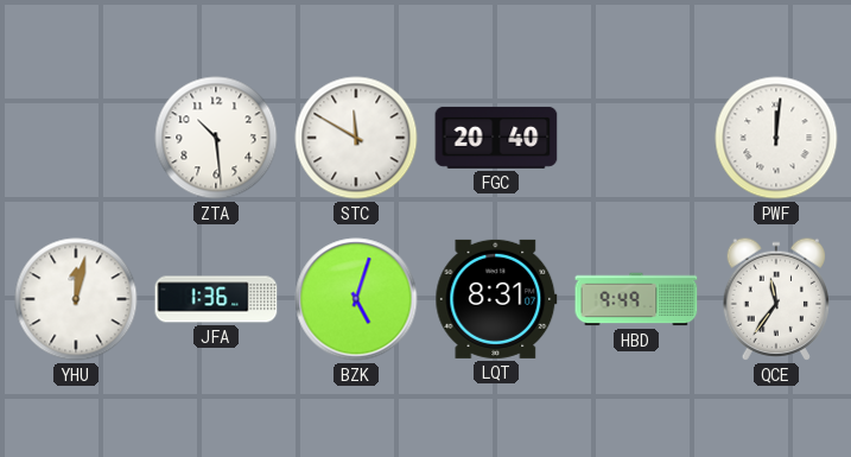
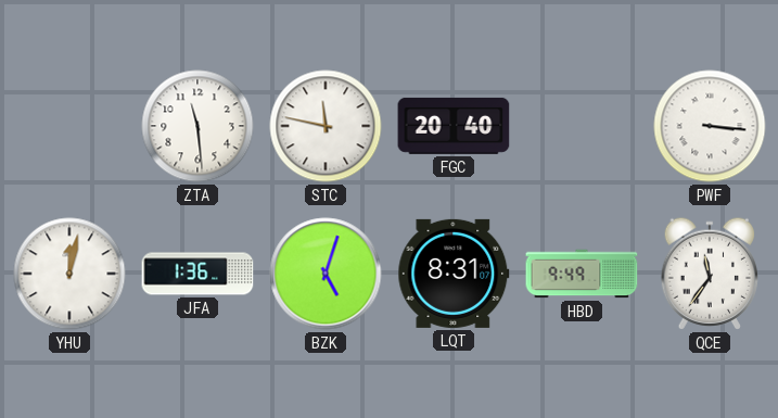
ZTA: 10:29 -> 11:29 (197, 126)
STC: 11:50 -> 11:47 (326, 126)
PWF: 12:01 -> 3:16 (710, 126)
